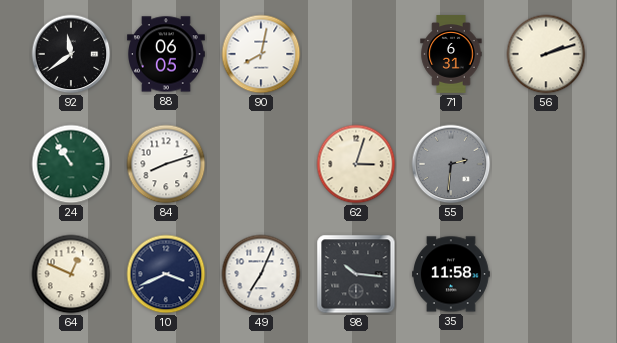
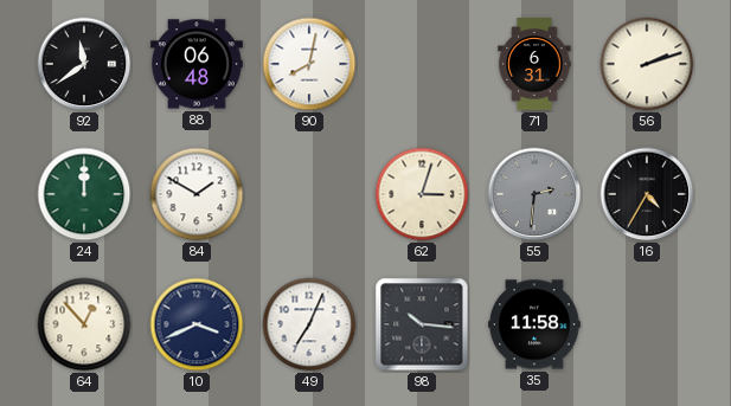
88: 06:05 -> 06:48 (198, 64)
24: 10:54 -> 12:00 (84, 194)
84: 8:12 -> 1:50 (197, 194)
16: none -> 4:35 (647, 194)
64: 12:49 -> 12:53 (84, 324)
